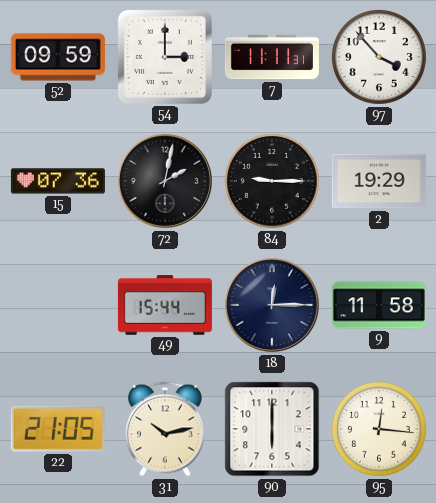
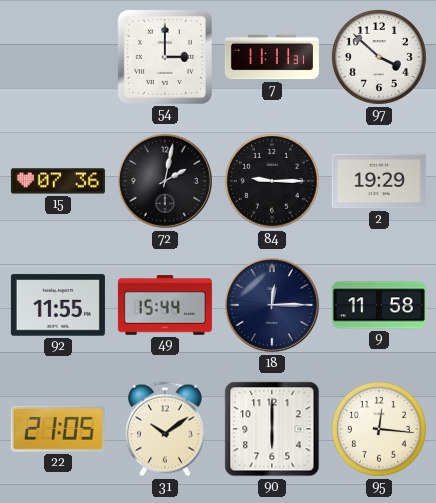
52: 09:59 -> none (58, 57)
97: 3:53 -> 3:52 (379, 57)
92: none -> 11:55 (58, 305)
31: 10:13 -> 10:09 (165, 429)
